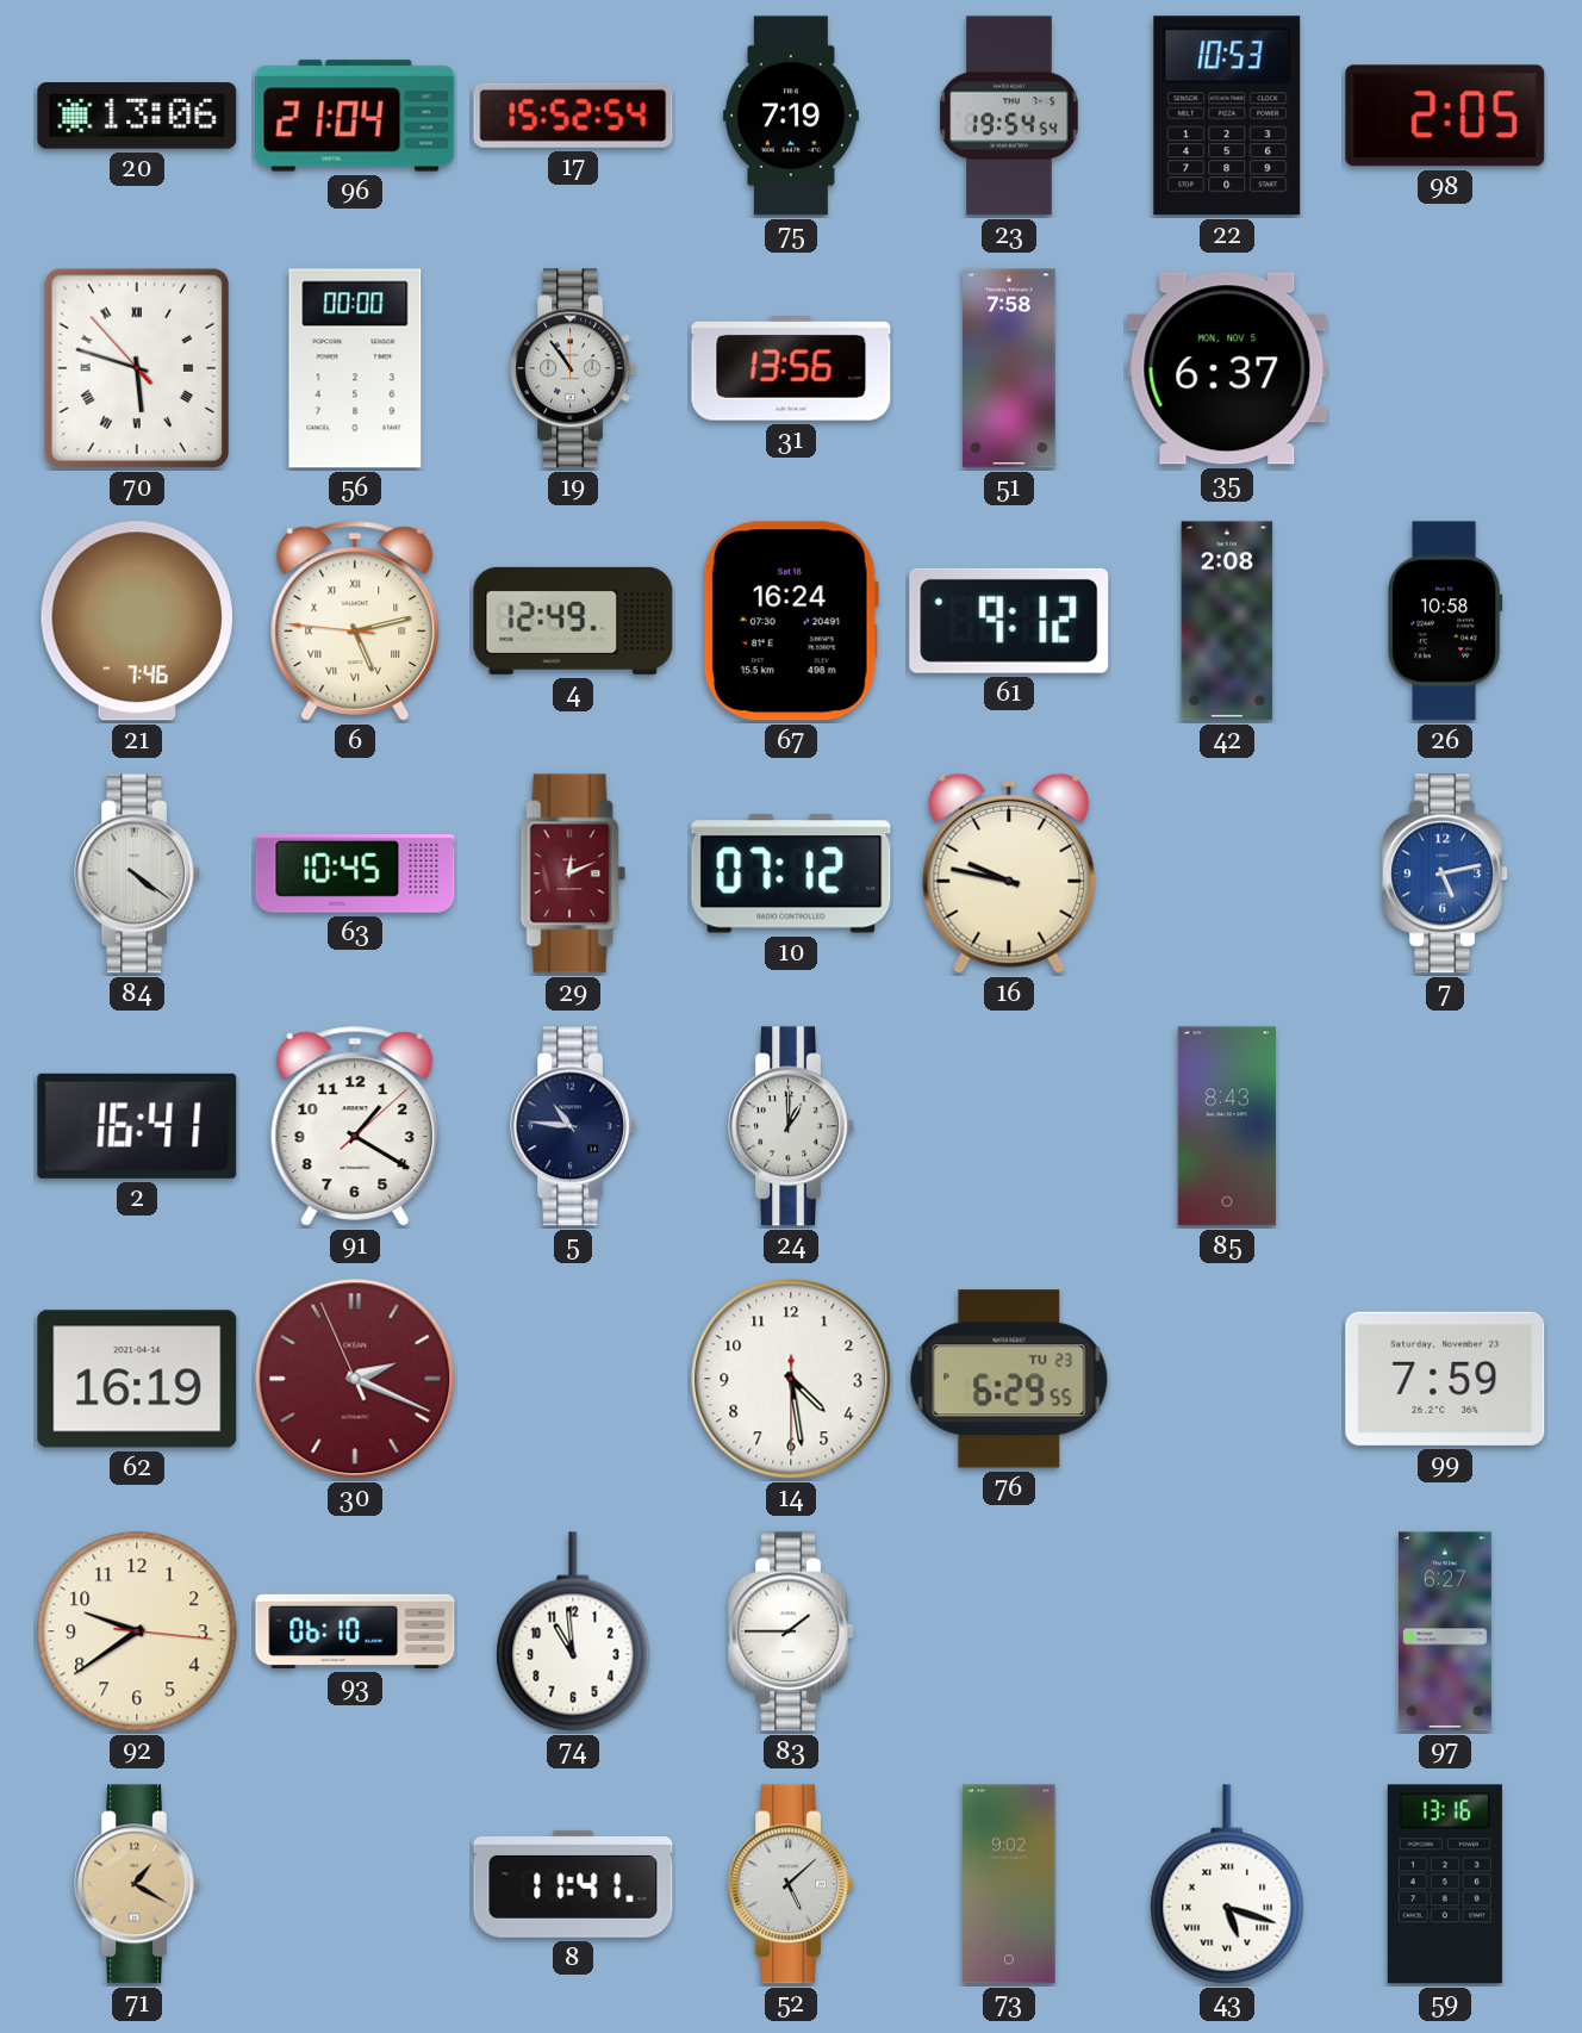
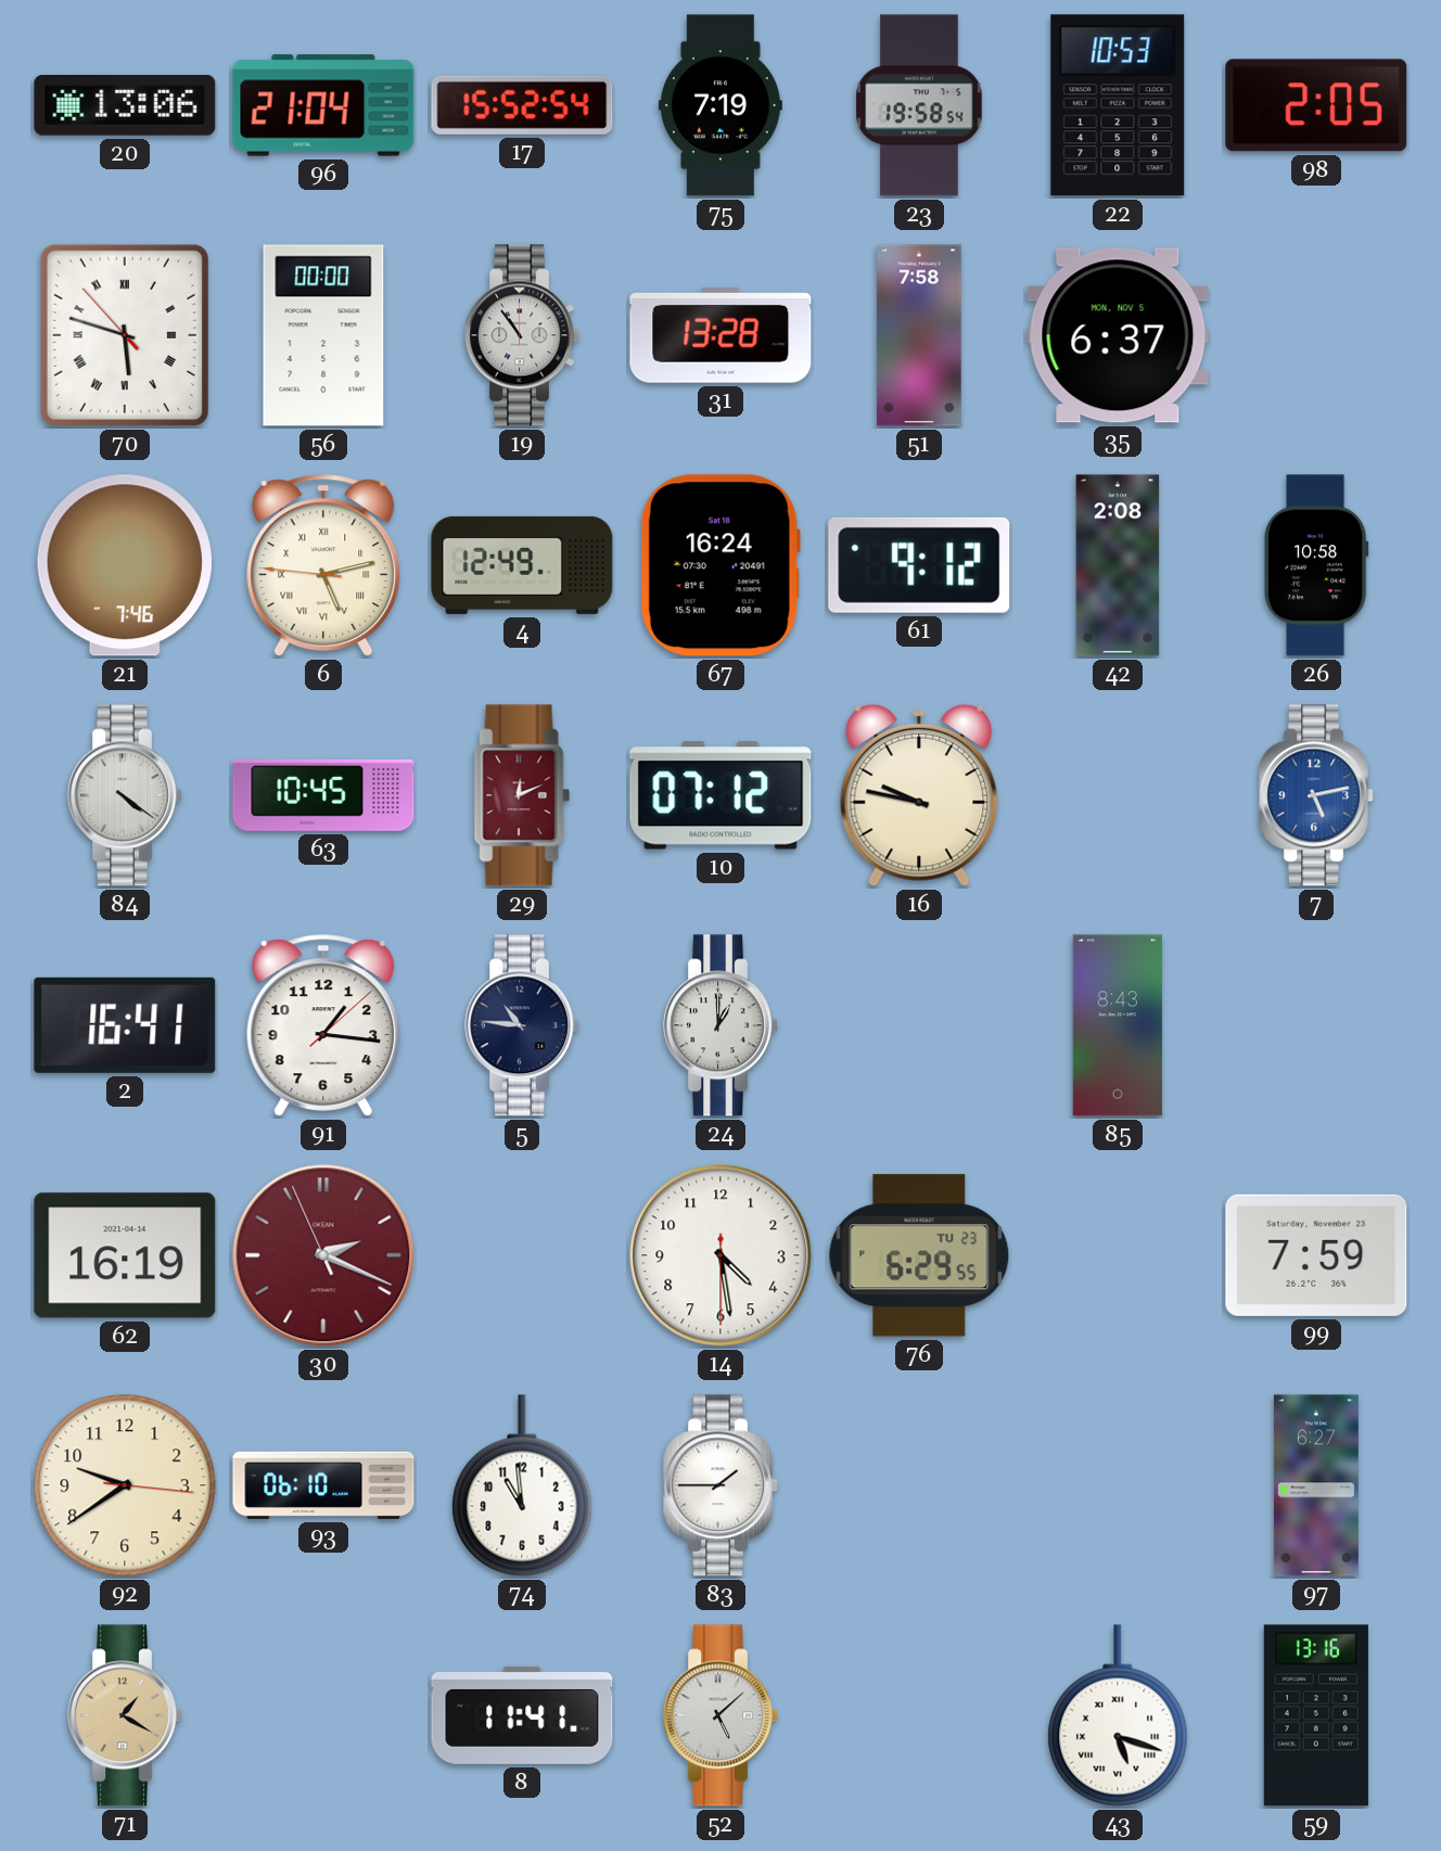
23: 19:54 -> 19:58 (919, 105)
31: 13:56 -> 13:28 (720, 335)
91: 1:20 -> 1:16 (323, 1025)
73: 9:02 -> none (1009, 1884)
